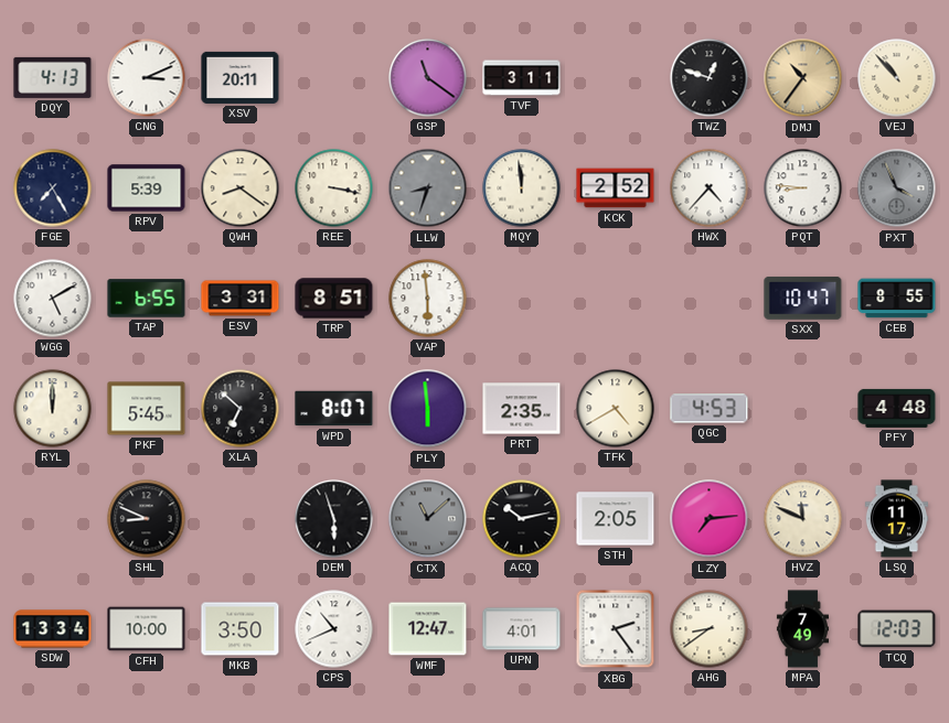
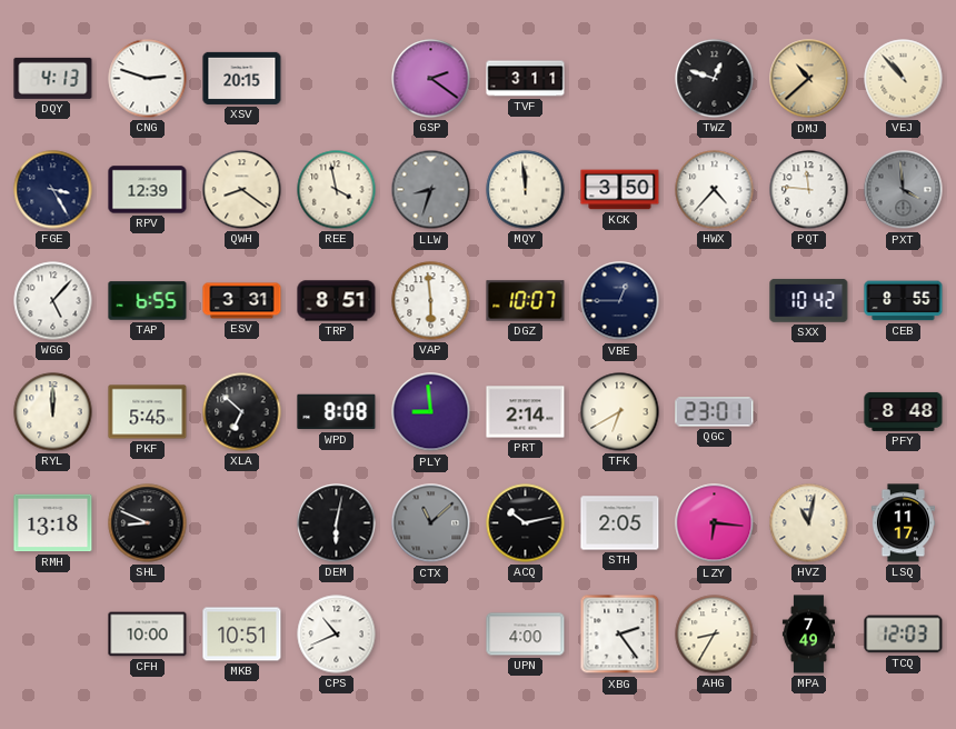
CNG: 3:11 -> 2:48 (148, 79)
XSV: 20:11 -> 20:15 (242, 78)
GSP: 11:21 -> 2:21 (431, 79)
DMJ: 10:36 -> 10:38 (809, 79)
FGE: 7:25 -> 3:25 (53, 190)
RPV: 5:39 -> 12:39 (148, 190)
REE: 3:17 -> 3:58 (337, 190)
KCK: 2:52 -> 3:50 (620, 190)
PQT: 8:46 -> 11:46 (809, 190)
PXT: 3:56 -> 3:59 (904, 190)
WGG: 5:10 -> 5:07 (53, 301)
DGZ: none -> 10:07 (526, 301)
VBE: none -> 12:45 (620, 301)
SXX: 10:47 -> 10:42 (809, 300)
WPD: 8:07 -> 8:08 (337, 412)
PLY: 5:59 -> 8:59 (431, 412)
PRT: 2:35 -> 2:14 (526, 412)
TFK: 4:40 -> 6:40 (620, 412)
QGC: 4:53 -> 23:01 (715, 412)
PFY: 4:48 -> 8:48 (904, 411)
RMH: none -> 13:18 (53, 523)
DEM: 5:57 -> 6:02 (337, 523)
LZY: 7:14 -> 6:16 (715, 523)
HVZ: 11:49 -> 11:02 (809, 523)
SDW: 13:34 -> none (53, 629)
MKB: 3:50 -> 10:51 (242, 635)
WMF: 12:47 -> none (428, 629)
UPN: 4:01 -> 4:00 (526, 635)
AHG: 8:39 -> 8:35 (715, 635)
